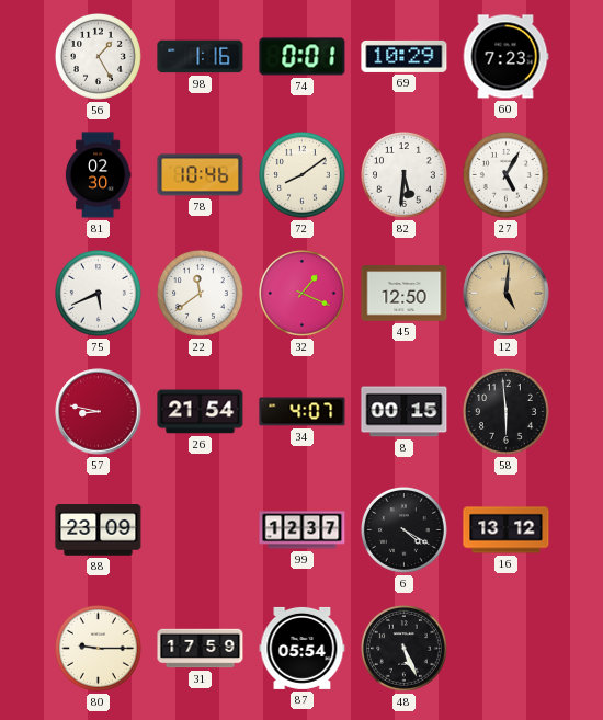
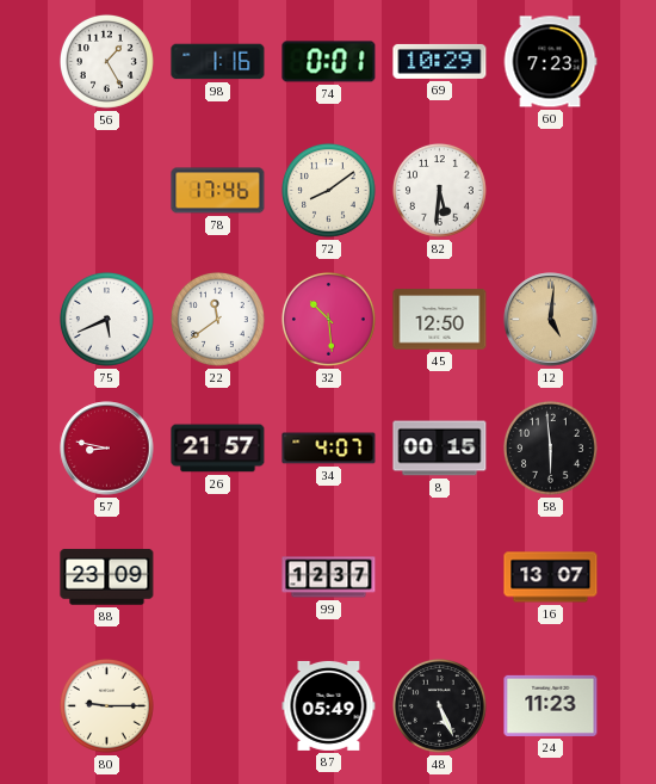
81: 02:30 -> none (98, 175)
78: 10:46 -> 17:46 (218, 191)
27: 5:05 -> none (505, 174)
32: 1:19 -> 10:29 (328, 319)
26: 21:54 -> 21:57 (218, 449)
6: 4:20 -> none (403, 529)
16: 13:12 -> 13:07 (551, 578)
31: 17:59 -> none (201, 649)
87: 05:54 -> 05:49 (329, 705)
24: none -> 11:23 (551, 705)
